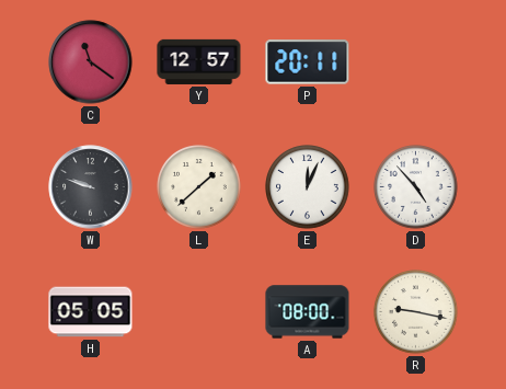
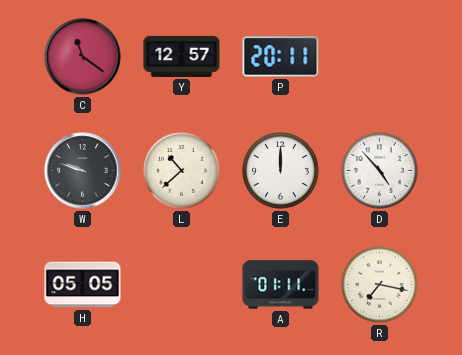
L: 1:38 -> 10:38 (182, 171)
E: 12:04 -> 12:00 (281, 171)
A: 08:00 -> 01:11 (281, 285)
R: 9:17 -> 7:17 (380, 285)
